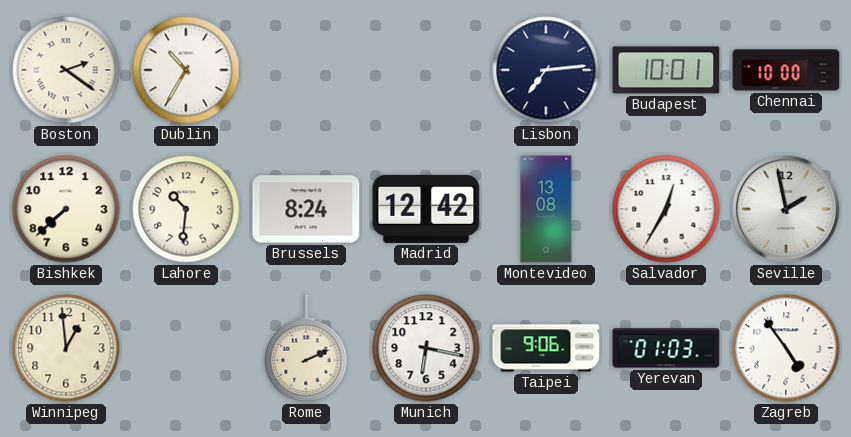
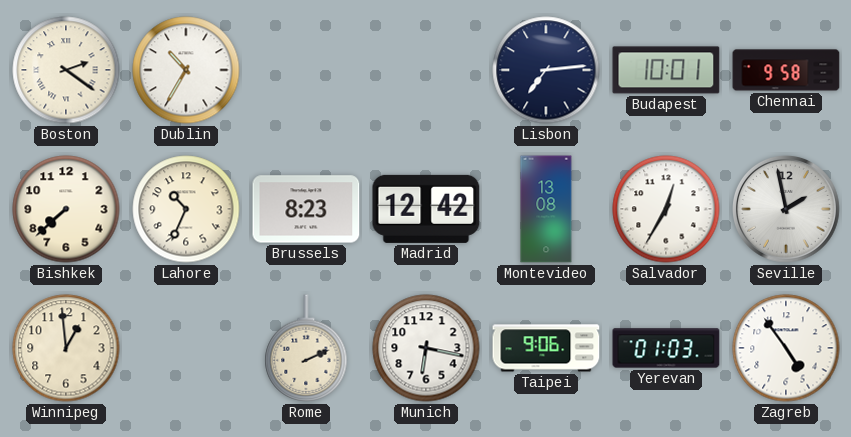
Chennai: 10:00 -> 9:58 (786, 70)
Lahore: 10:31 -> 10:34 (186, 209)
Brussels: 8:24 -> 8:23 (306, 209)
